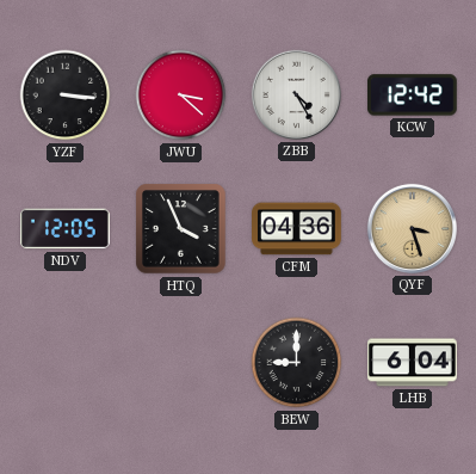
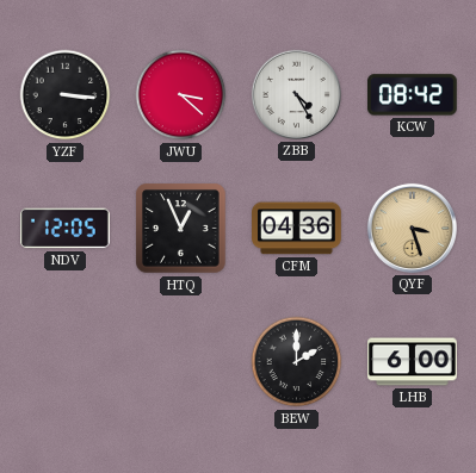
KCW: 12:42 -> 08:42 (413, 95)
HTQ: 3:56 -> 12:56 (181, 229)
BEW: 9:00 -> 2:00 (297, 362)
LHB: 6:04 -> 6:00 (413, 362)
